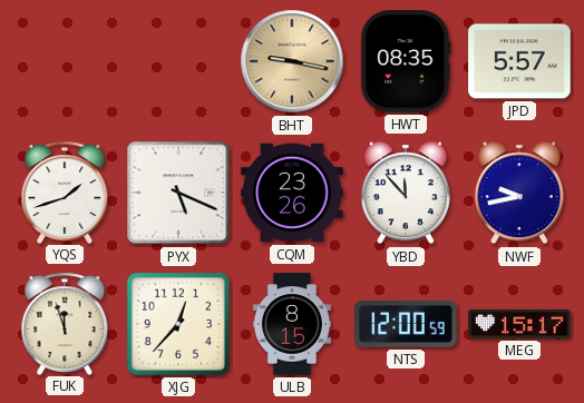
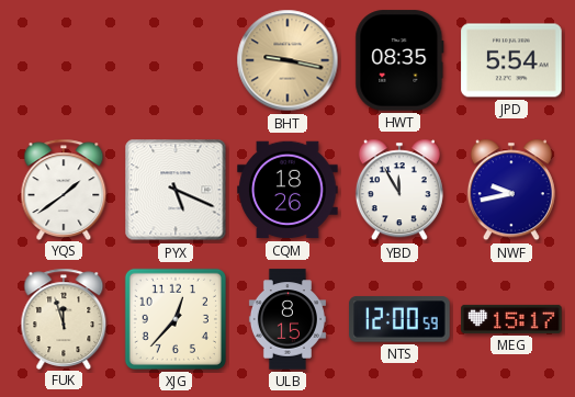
JPD: 5:57 -> 5:54 (511, 60)
YQS: 1:42 -> 1:39 (64, 189)
CQM: 23:26 -> 18:26 (287, 190)
YBD: 11:53 -> 11:55 (399, 190)
